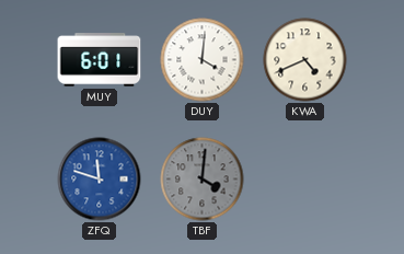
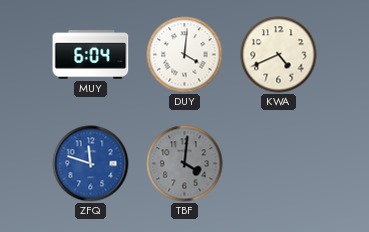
MUY: 6:01 -> 6:04 (91, 55)
